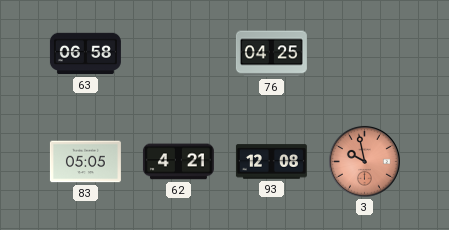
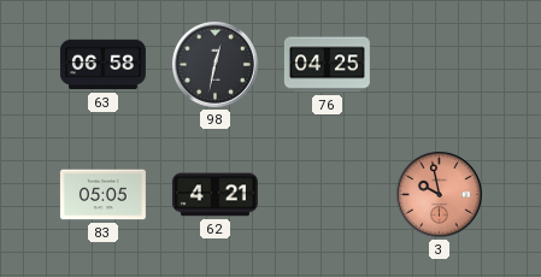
98: none -> 12:32 (214, 64)
93: 12:08 -> none (271, 162)
